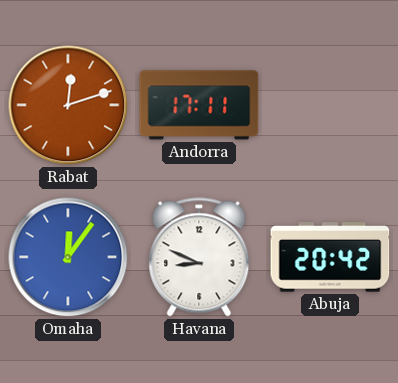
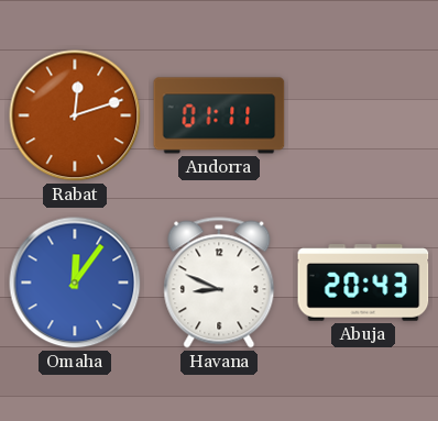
Andorra: 17:11 -> 01:11 (219, 115)
Abuja: 20:42 -> 20:43 (363, 282)
